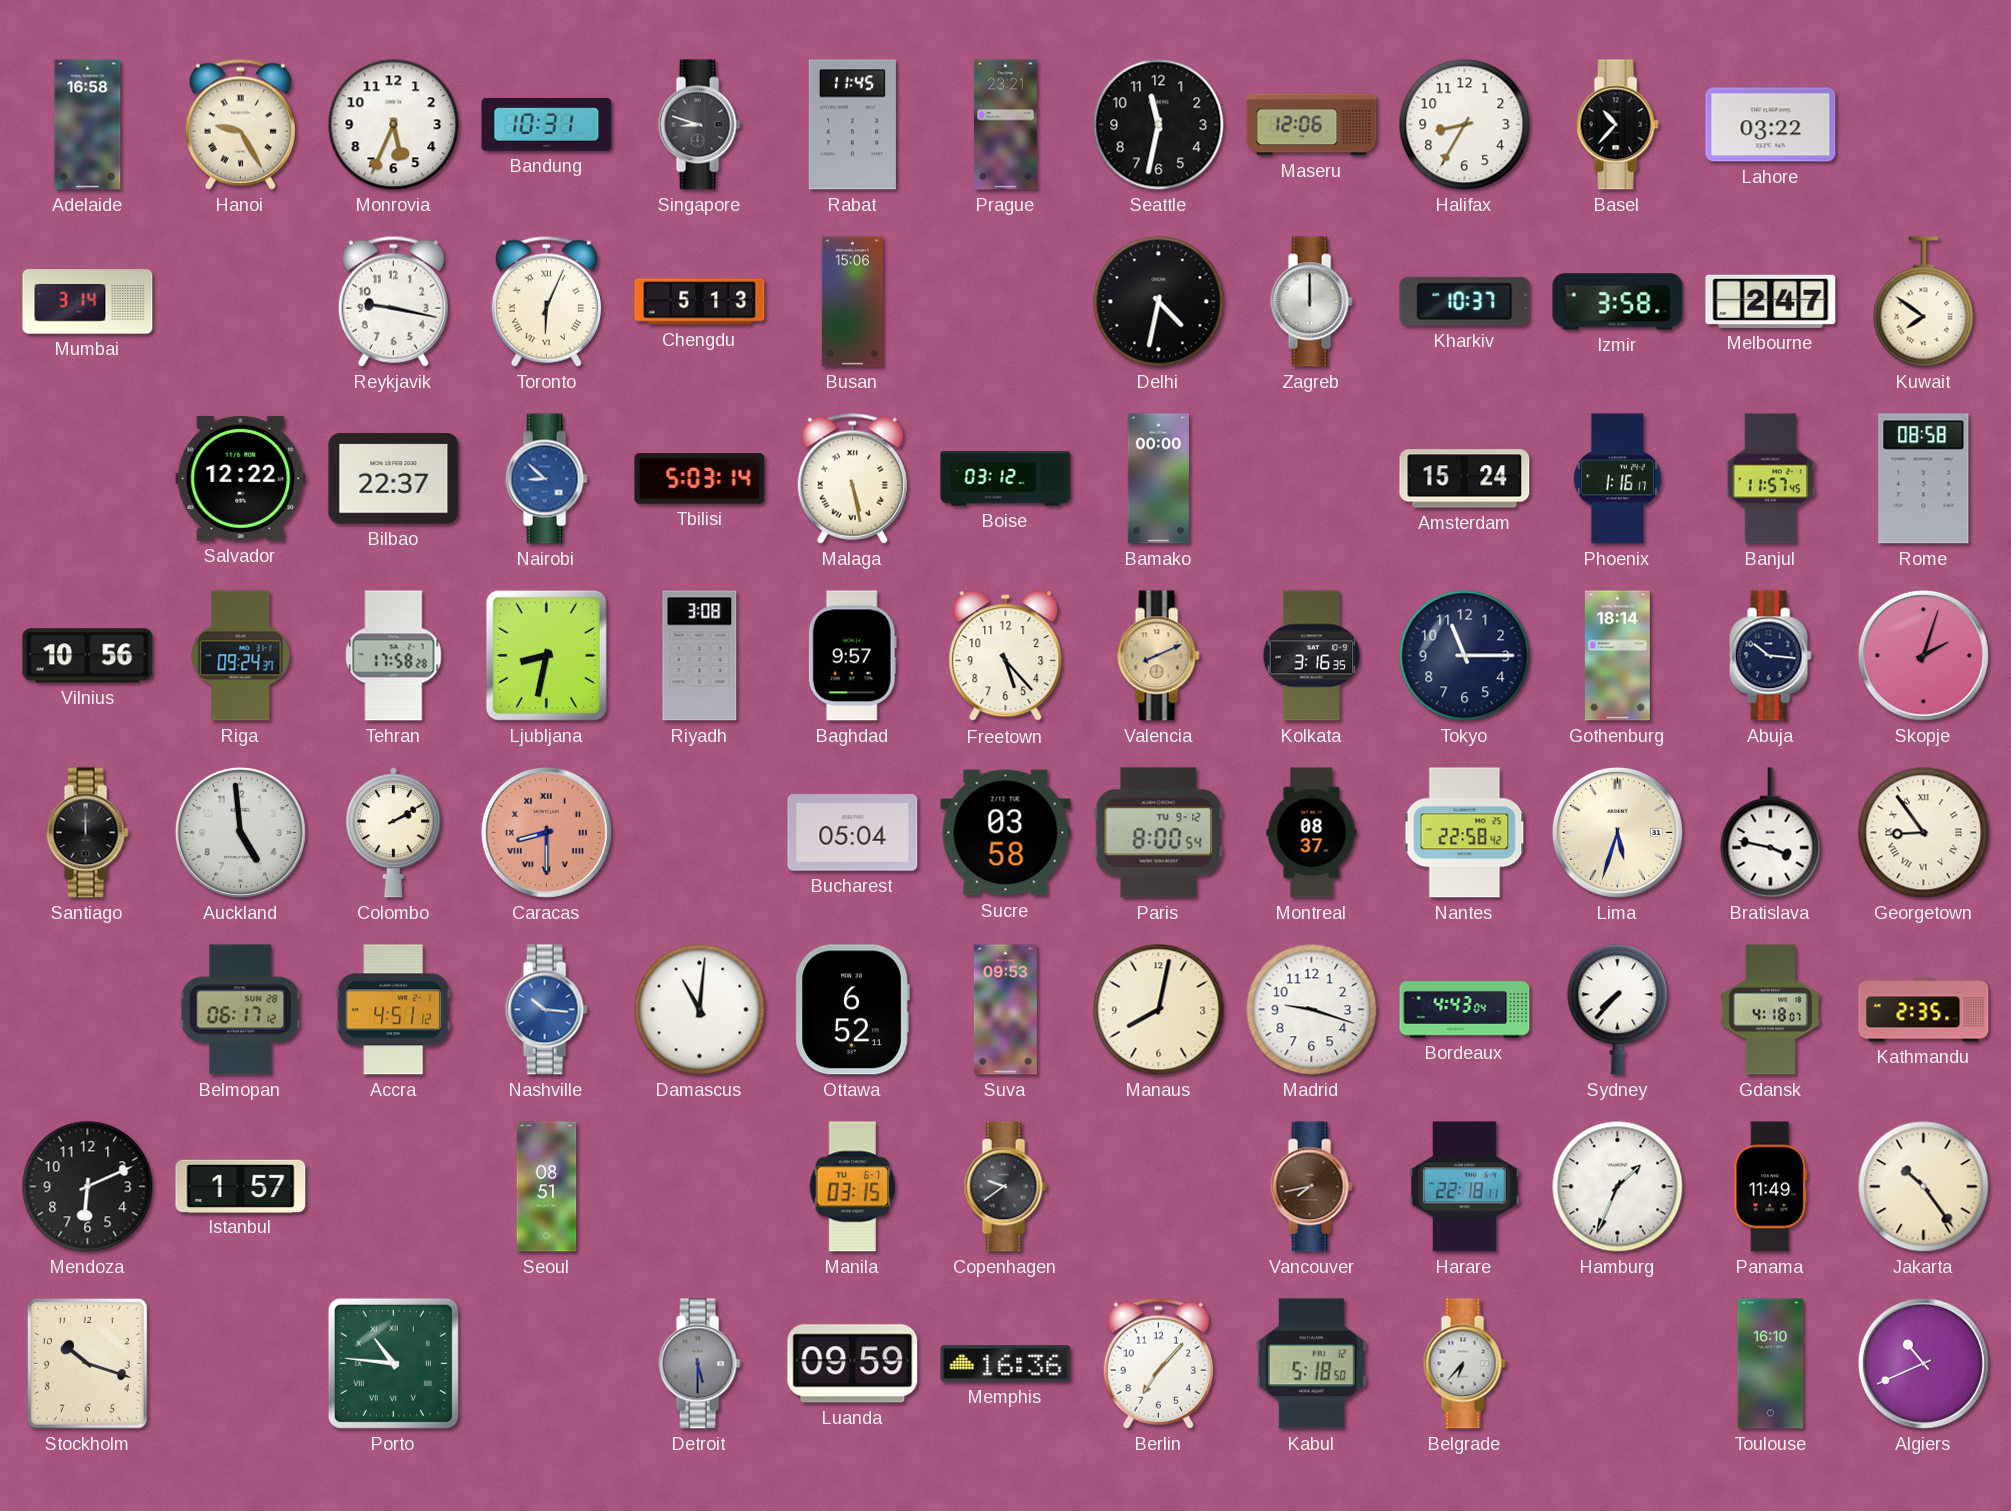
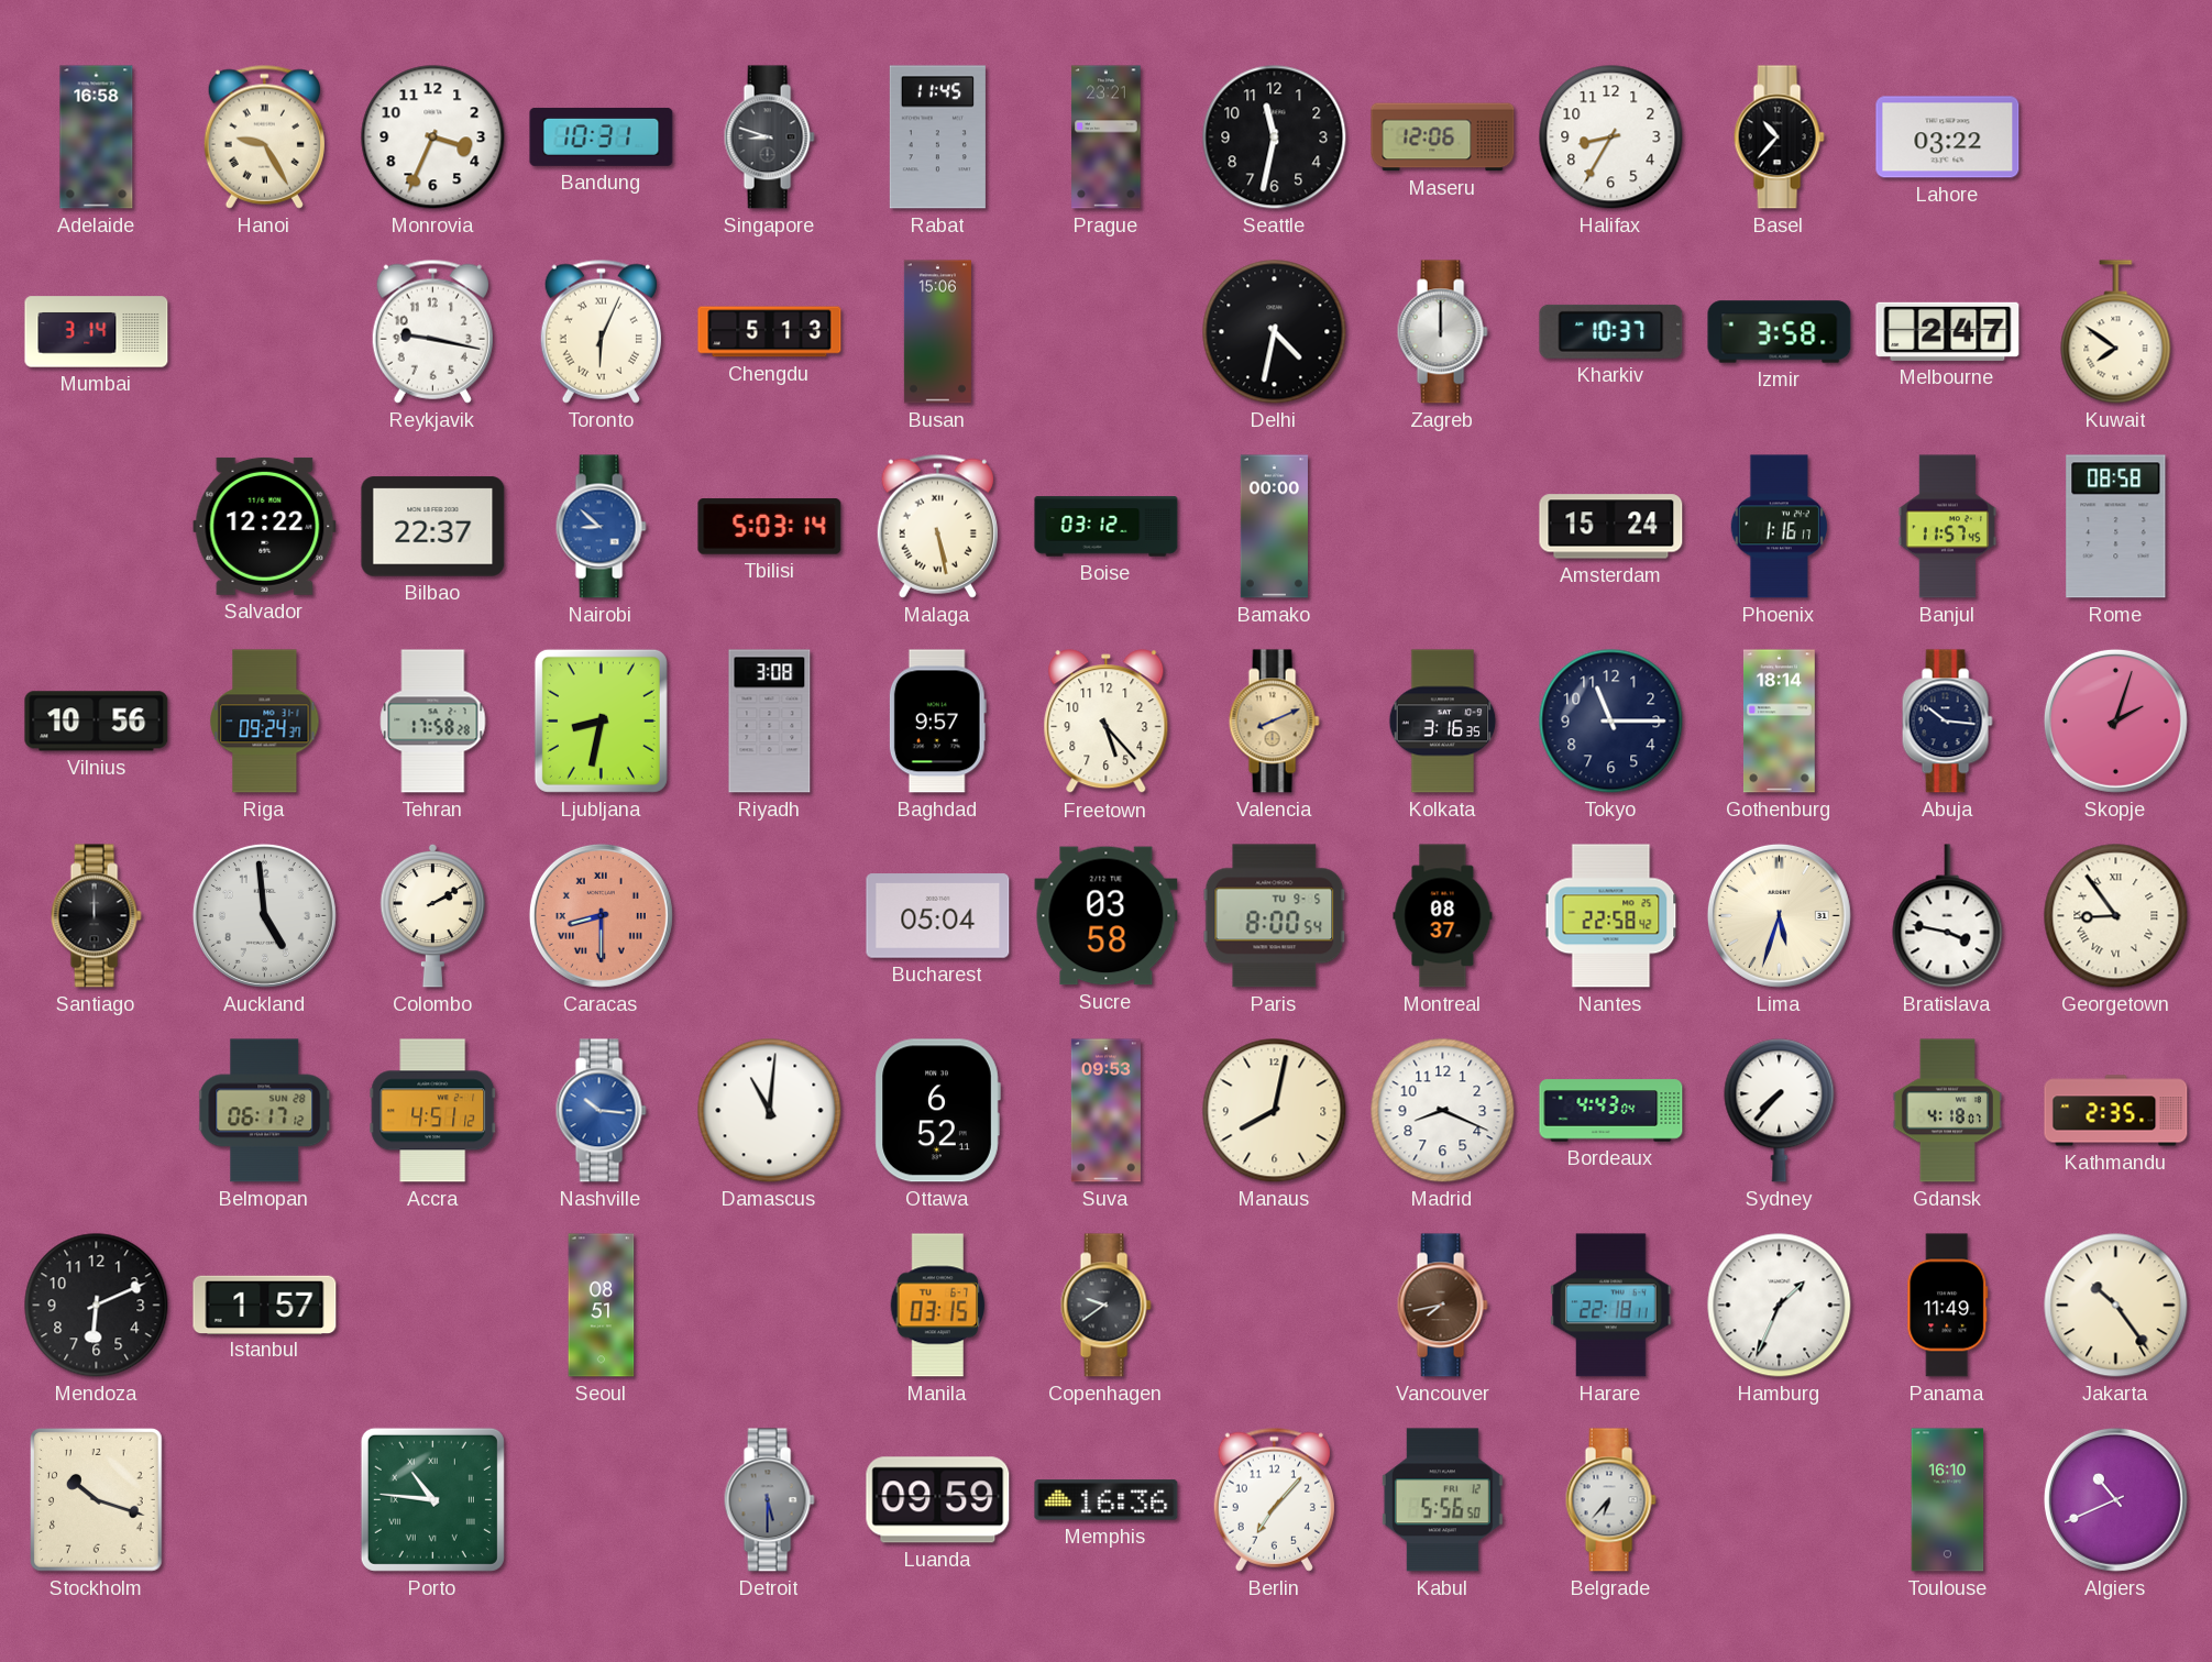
Monrovia: 5:34 -> 3:34 (433, 137)
Paris date: TU 9-12 -> TU 9-5 (1275, 916)
Madrid: 9:18 -> 8:19 (1443, 1111)
Kabul: 5:18 -> 5:56 (1442, 1500)
